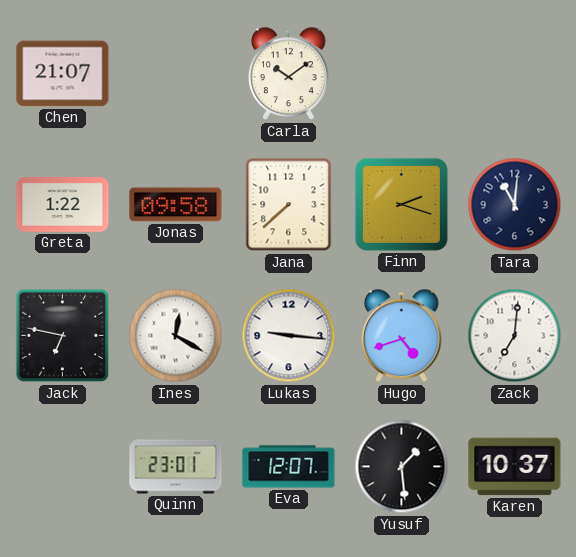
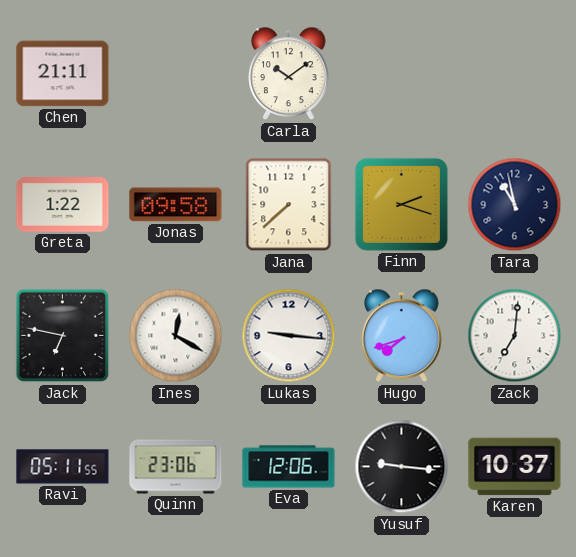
Chen: 21:07 -> 21:11 (63, 74)
Tara: 11:01 -> 10:58 (515, 205)
Hugo: 4:42 -> 7:42 (402, 336)
Ravi: none -> 05:11 (63, 467)
Quinn: 23:01 -> 23:06 (176, 467)
Eva: 12:07 -> 12:06 (289, 467)
Yusuf: 1:29 -> 9:16 (402, 467)
